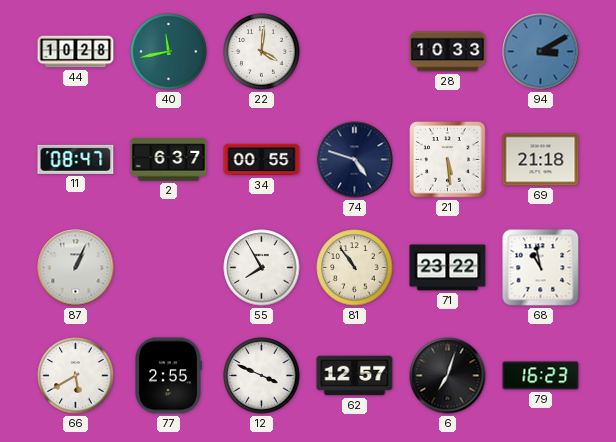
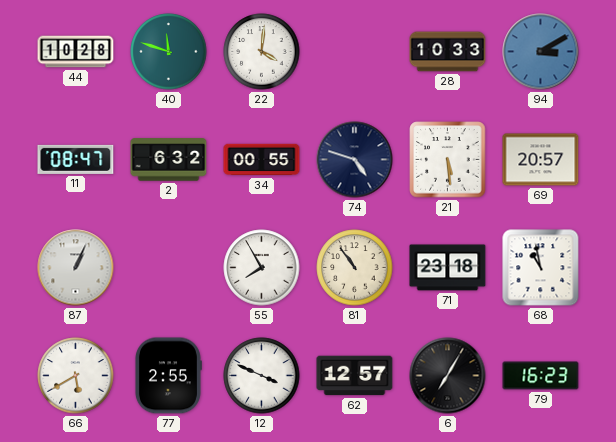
40: 11:43 -> 11:48 (169, 52)
2: 6:37 -> 6:32 (169, 160)
69: 21:18 -> 20:57 (541, 160)
71: 23:22 -> 23:18 (448, 268)
6: 7:03 -> 7:05 (448, 376)
